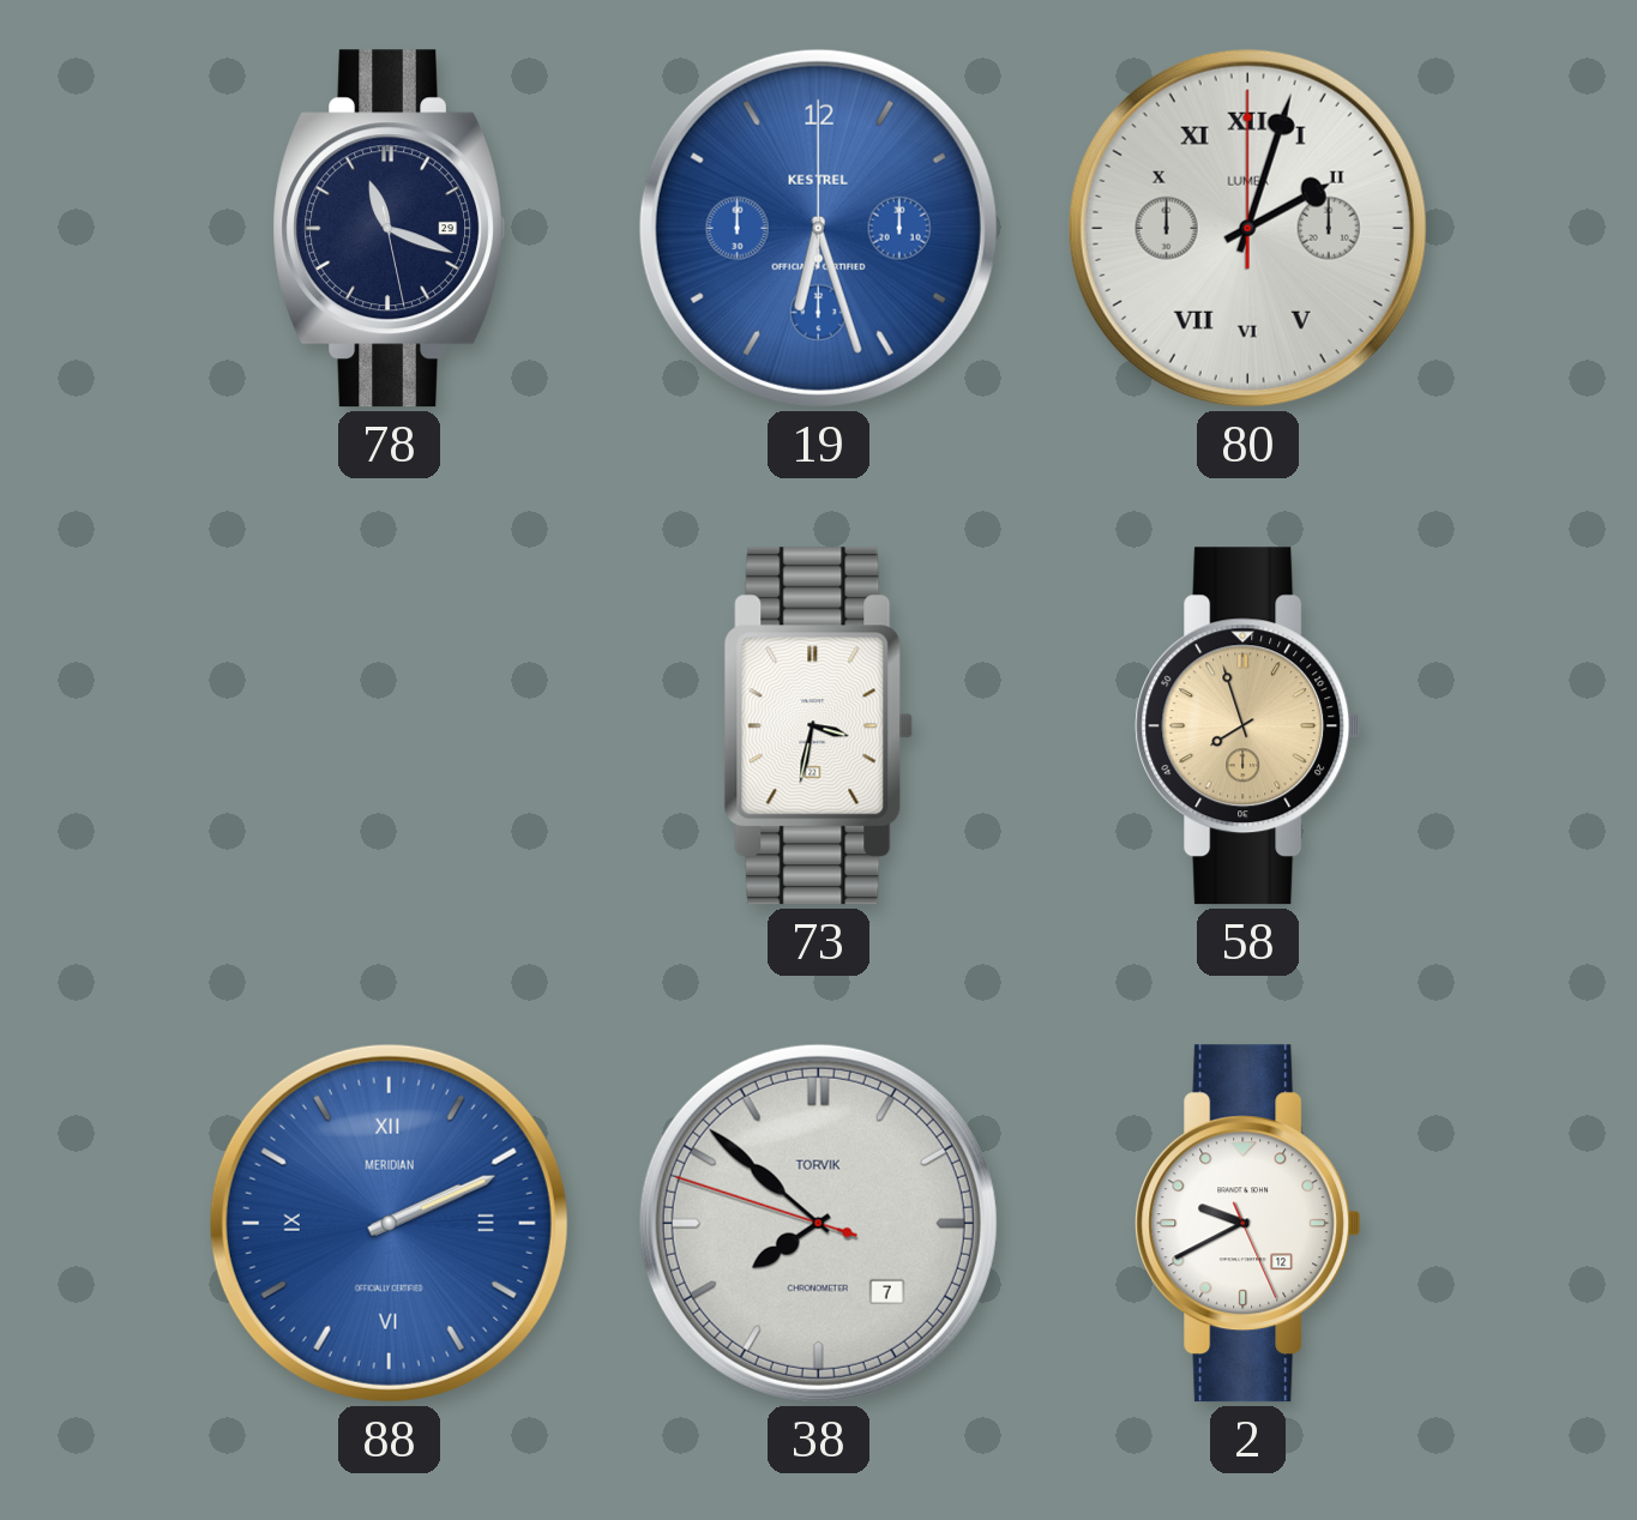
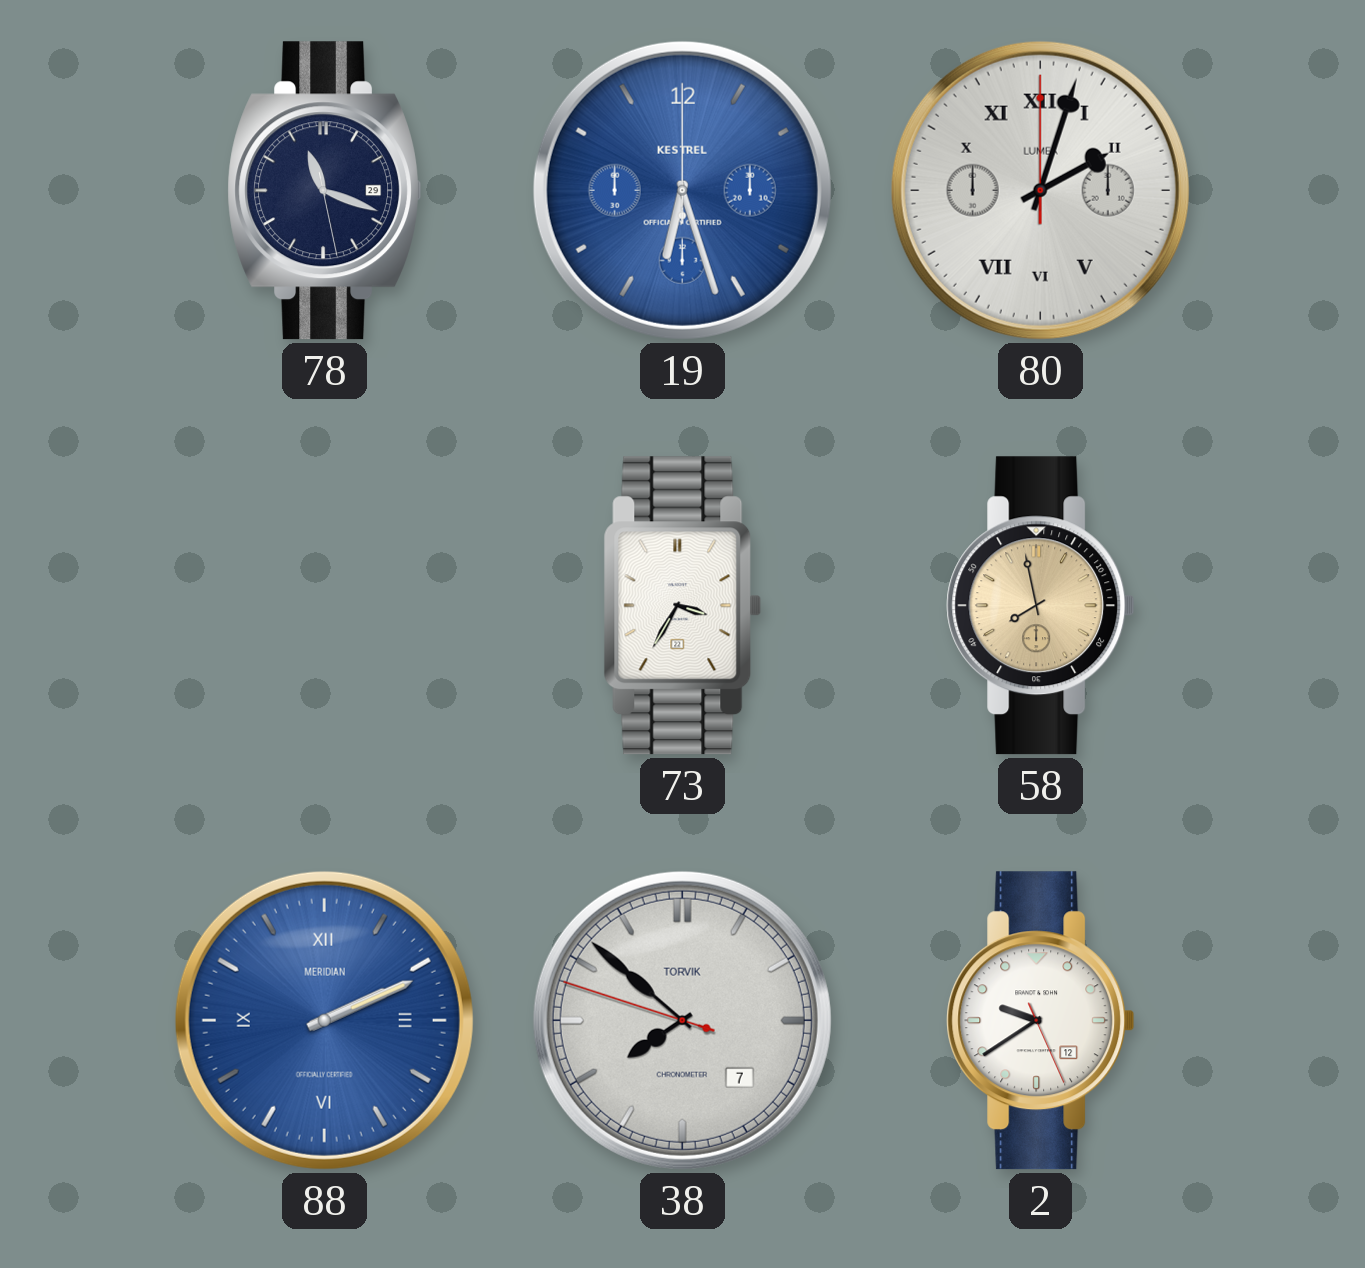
73: 3:32 -> 3:35 (683, 606)
58: 7:57 -> 7:58 (1041, 606)
2: 9:40 -> 9:39 (1041, 1021)
